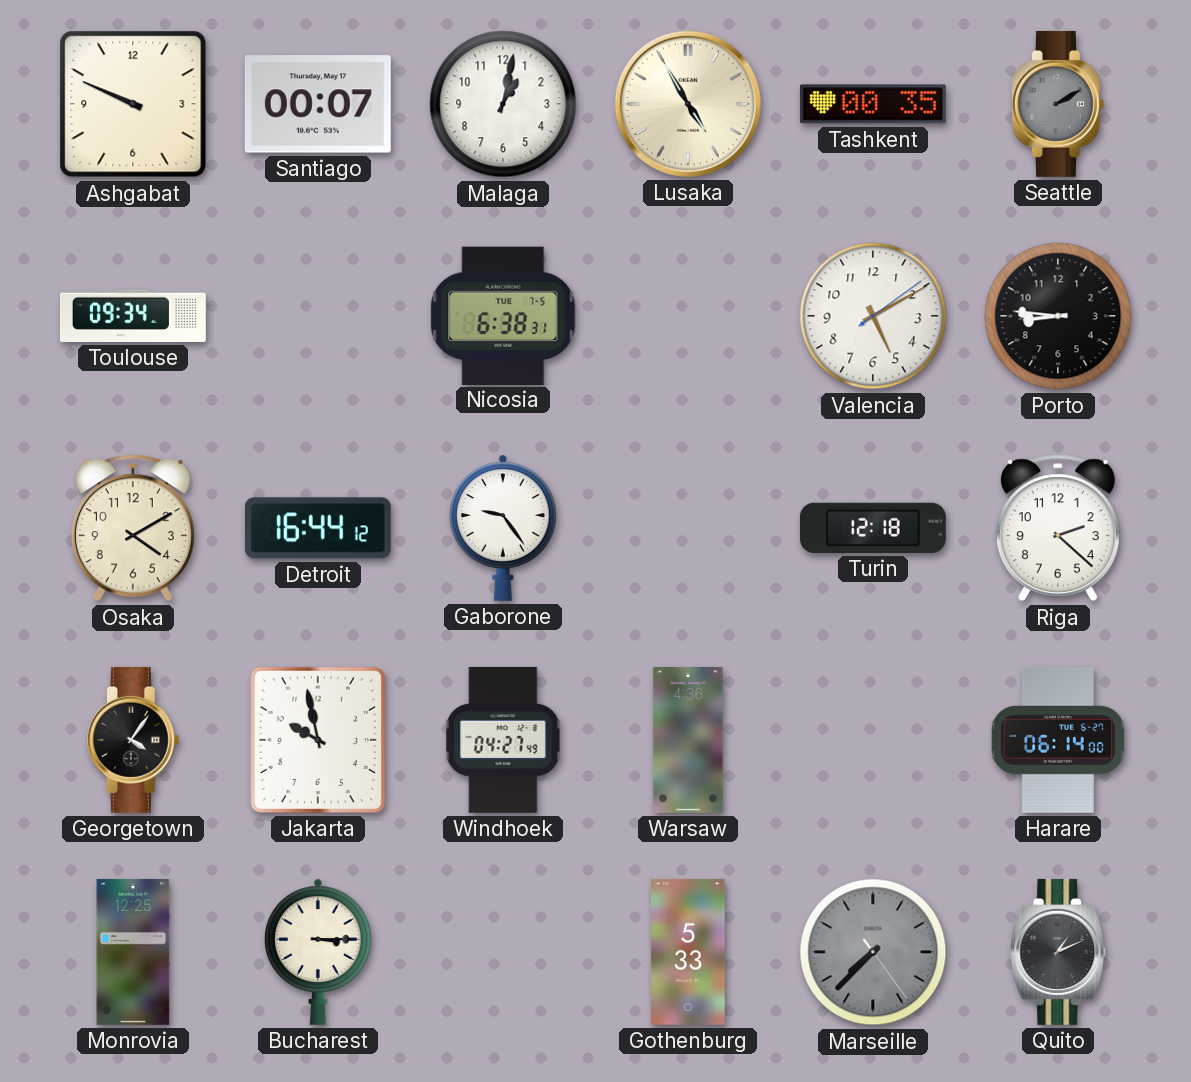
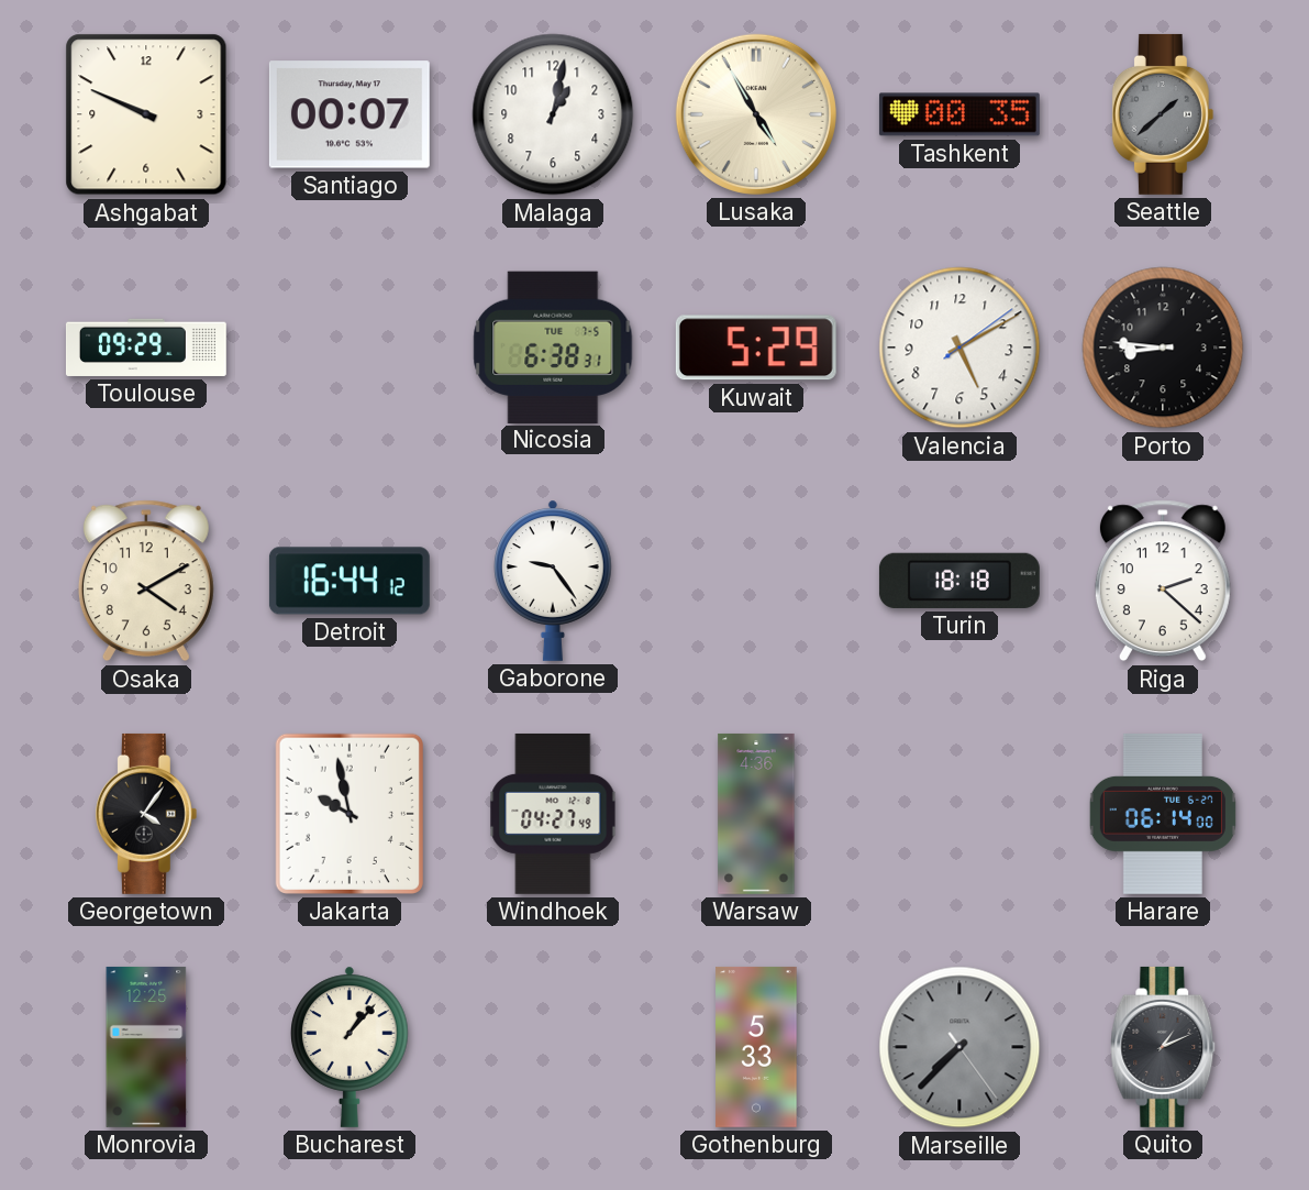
Seattle: 2:10 -> 1:38 (1163, 114)
Toulouse: 09:34 -> 09:29 (146, 348)
Kuwait: none -> 5:29 (756, 348)
Turin: 12:18 -> 18:18 (959, 581)
Bucharest: 3:15 -> 1:07 (350, 1047)
